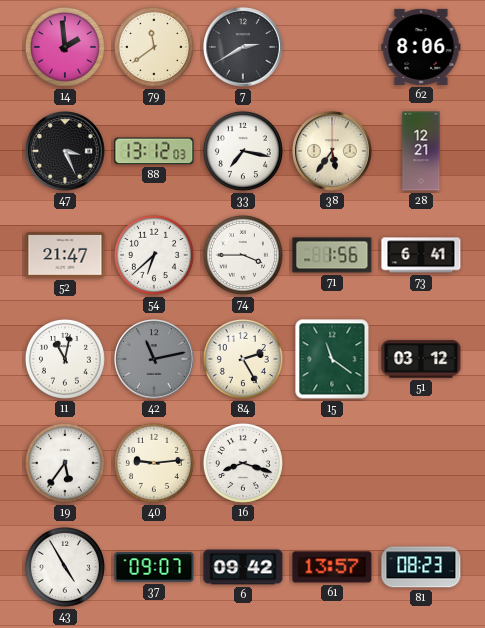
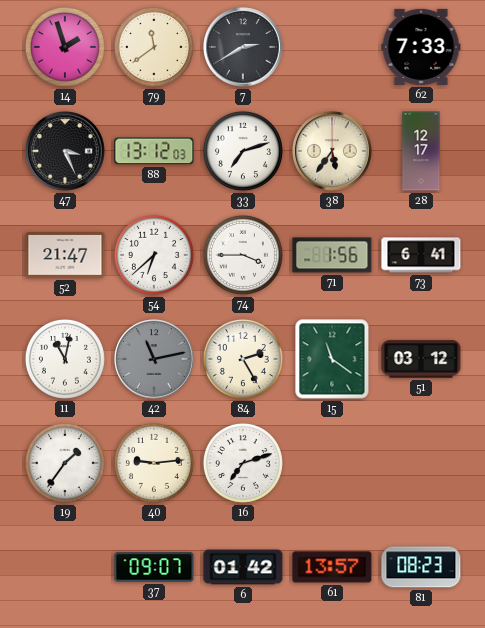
14: 1:59 -> 1:57 (65, 47)
62: 8:06 -> 7:33 (421, 47)
33: 7:17 -> 7:12 (243, 151)
28: 12:21 -> 12:17 (421, 151)
19: 5:36 -> 1:36 (65, 463)
16: 8:18 -> 7:12 (243, 463)
43: 4:55 -> none (65, 567)
6: 09:42 -> 01:42 (243, 567)
